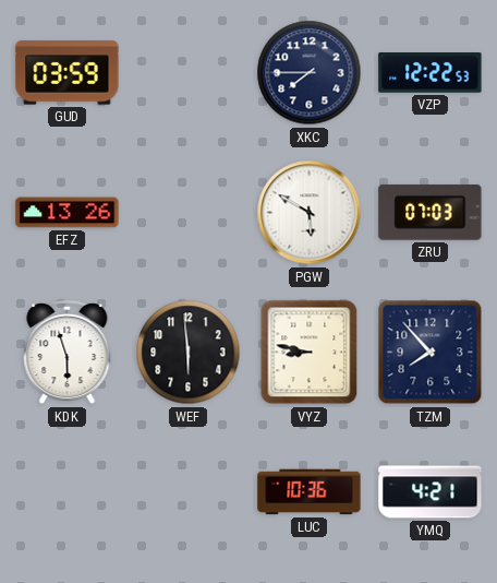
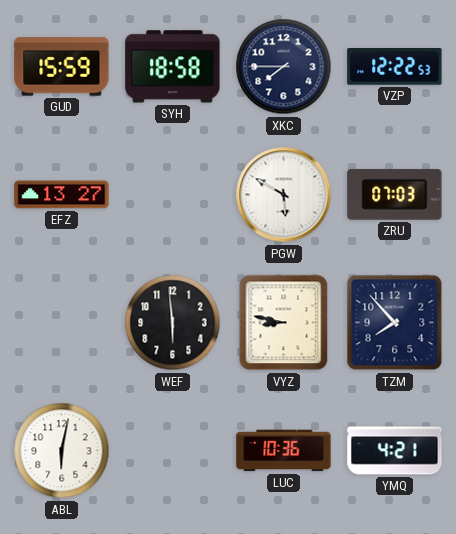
GUD: 03:59 -> 15:59 (62, 67)
SYH: none -> 18:58 (173, 67)
EFZ: 13:26 -> 13:27 (62, 195)
KDK: 5:57 -> none (68, 353)
ABL: none -> 6:02 (62, 451)
